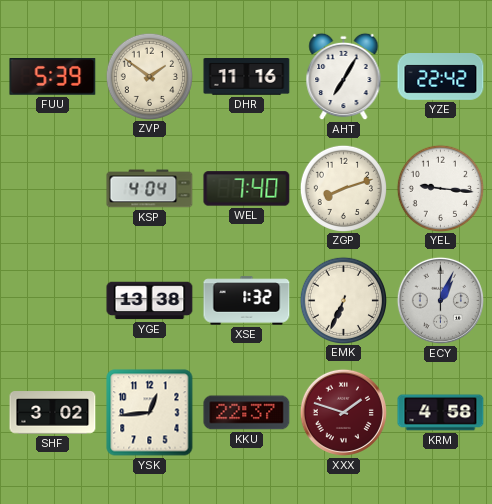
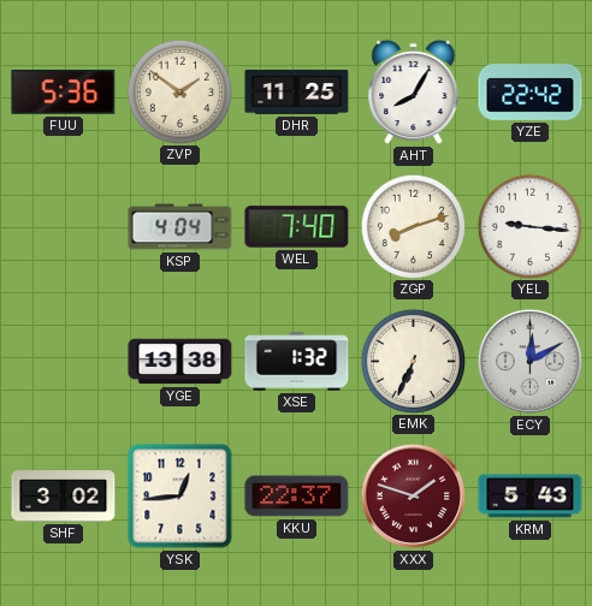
FUU: 5:39 -> 5:36 (64, 93)
DHR: 11:16 -> 11:25 (297, 93)
AHT: 7:05 -> 8:05 (414, 93)
ECY: 1:04 -> 12:10 (529, 361)
KRM: 4:58 -> 5:43 (531, 497)
